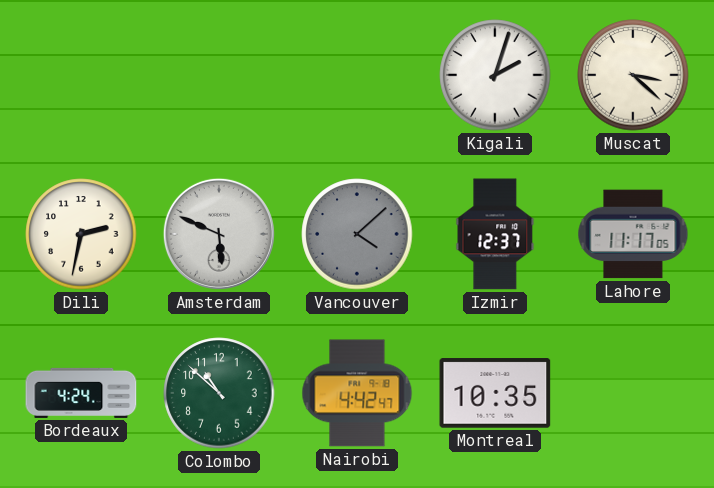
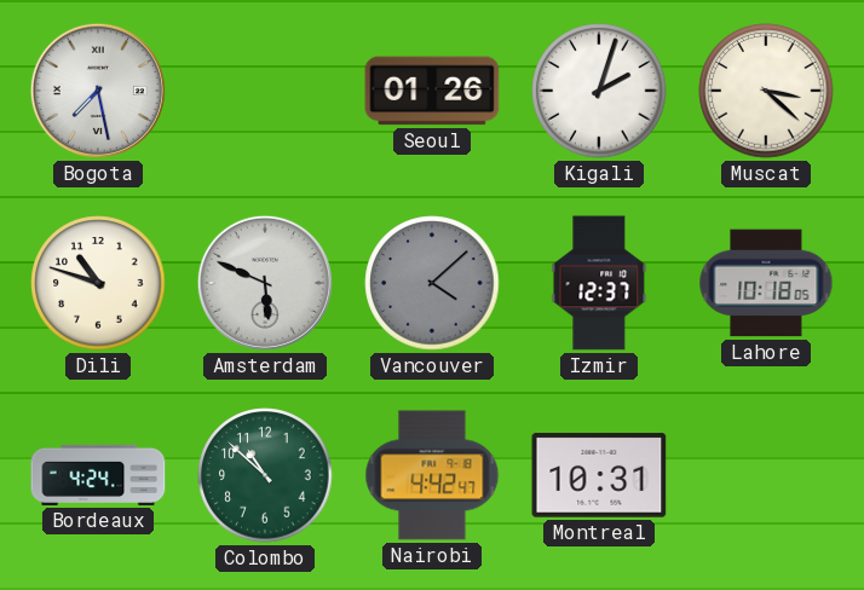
Bogota: none -> 7:28 (98, 91)
Seoul: none -> 01:26 (432, 91)
Dili: 2:32 -> 10:48 (98, 283)
Lahore: 11:17 -> 10:18 (766, 283)
Montreal: 10:35 -> 10:31 (599, 475)
